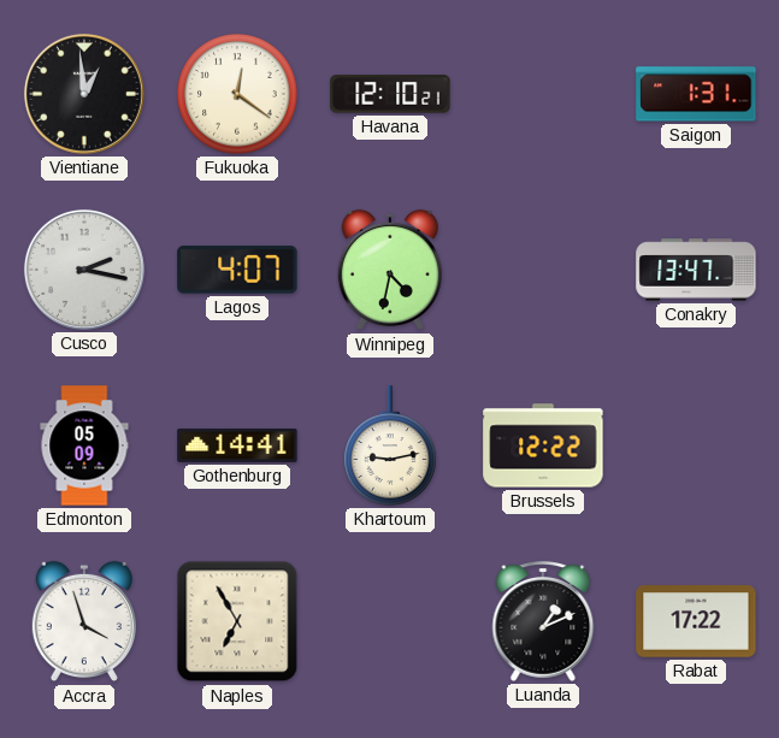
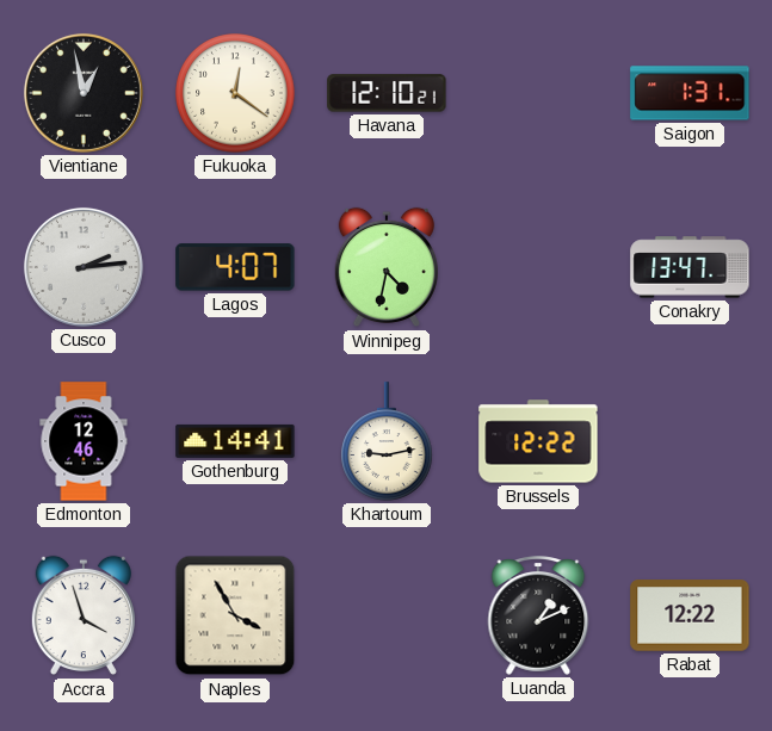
Vientiane: 12:59 -> 12:58 (84, 93)
Cusco: 2:17 -> 2:14 (84, 267)
Edmonton: 05:09 -> 12:46 (84, 441)
Naples: 6:55 -> 3:55 (235, 615)
Rabat: 17:22 -> 12:22 (690, 615)
